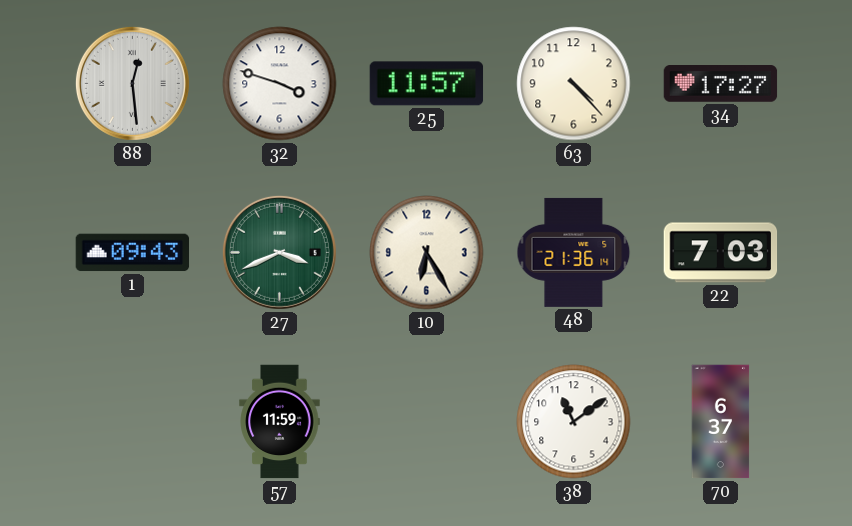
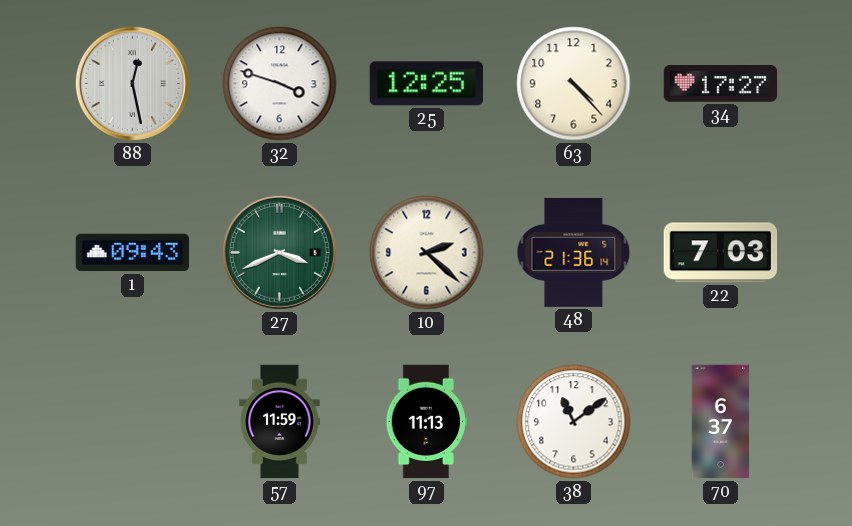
88: 12:29 -> 12:28 (132, 83)
25: 11:57 -> 12:25 (427, 84)
10: 6:25 -> 2:22 (427, 253)
97: none -> 11:13 (426, 422)
